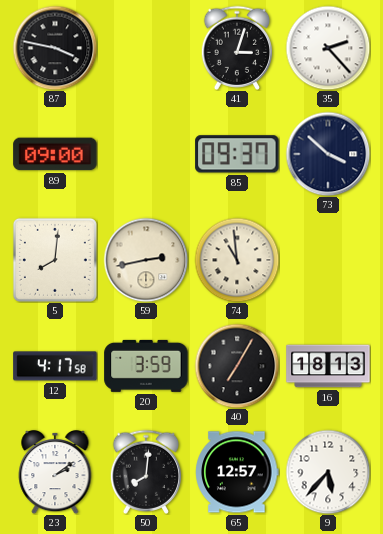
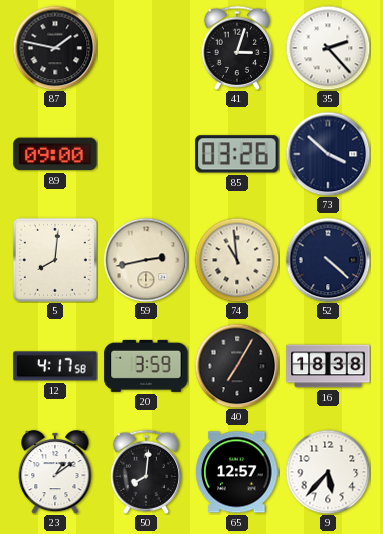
87: 3:47 -> 1:47 (55, 48)
85: 09:37 -> 03:26 (237, 154)
52: none -> 4:22 (328, 260)
16: 18:13 -> 18:38 (328, 366)
23: 2:09 -> 1:09 (55, 472)
